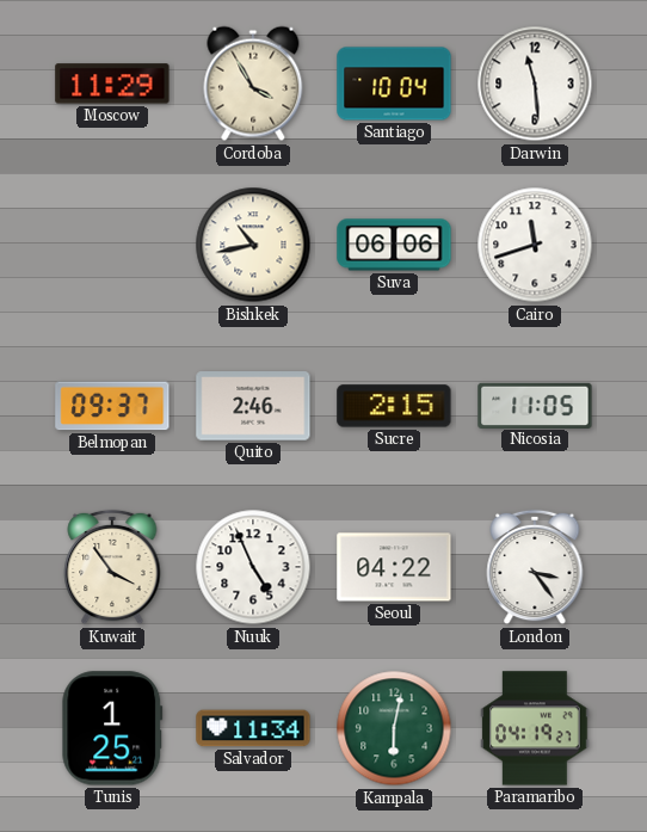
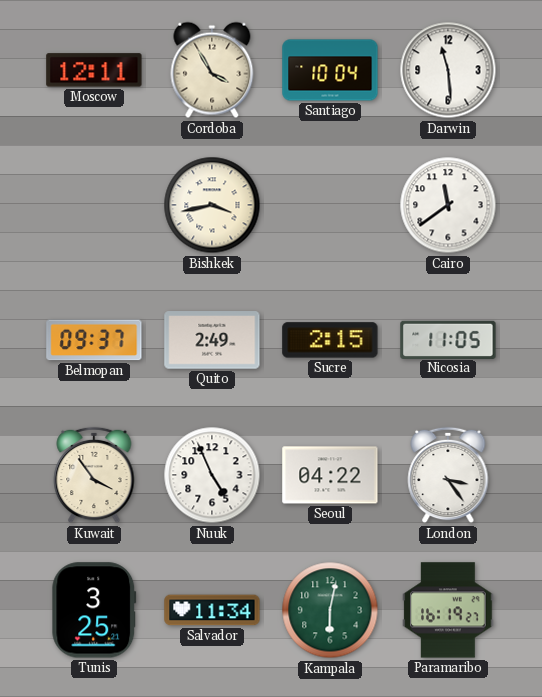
Moscow: 11:29 -> 12:11 (94, 70)
Bishkek: 10:43 -> 3:43 (212, 205)
Suva: 06:06 -> none (394, 245)
Cairo: 11:42 -> 11:39 (448, 205)
Quito: 2:46 -> 2:49 (212, 340)
Tunis: 1:25 -> 3:25 (94, 610)
Paramaribo: 04:19 -> 16:19 (448, 610)
